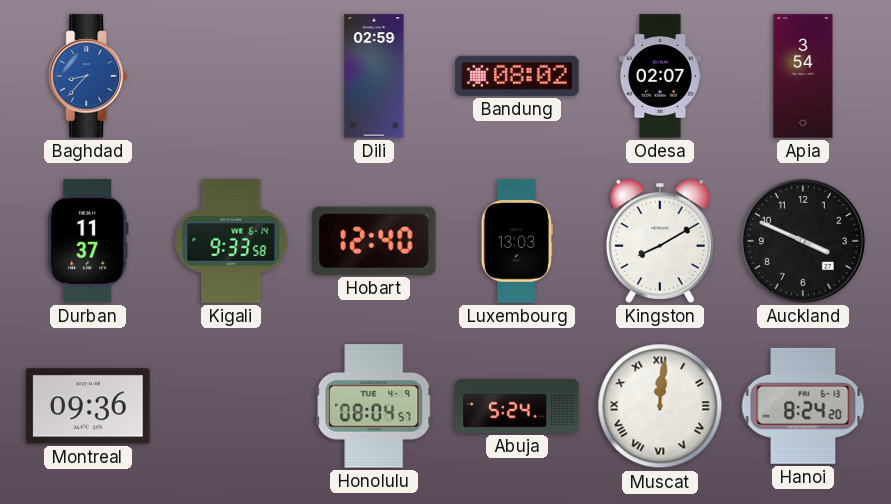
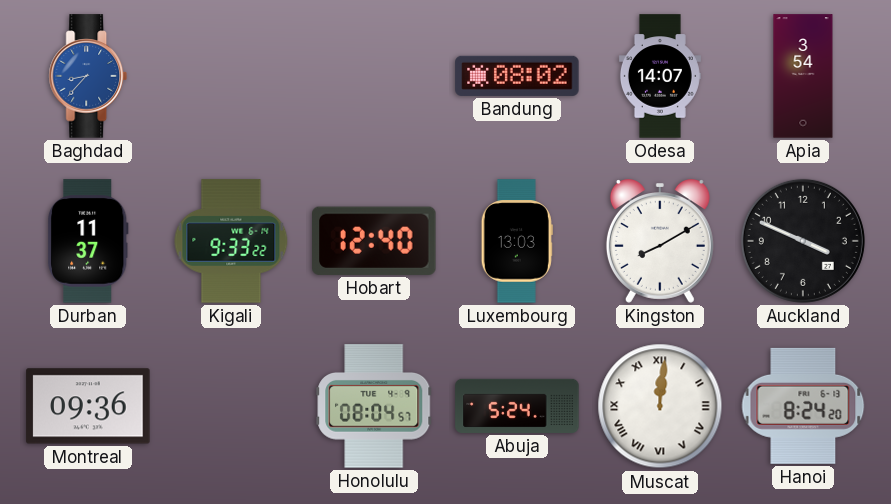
Dili: 02:59 -> none (374, 76)
Odesa: 02:07 -> 14:07 (660, 76)
Kigali: 9:33:58 -> 9:33:22 (231, 241)
